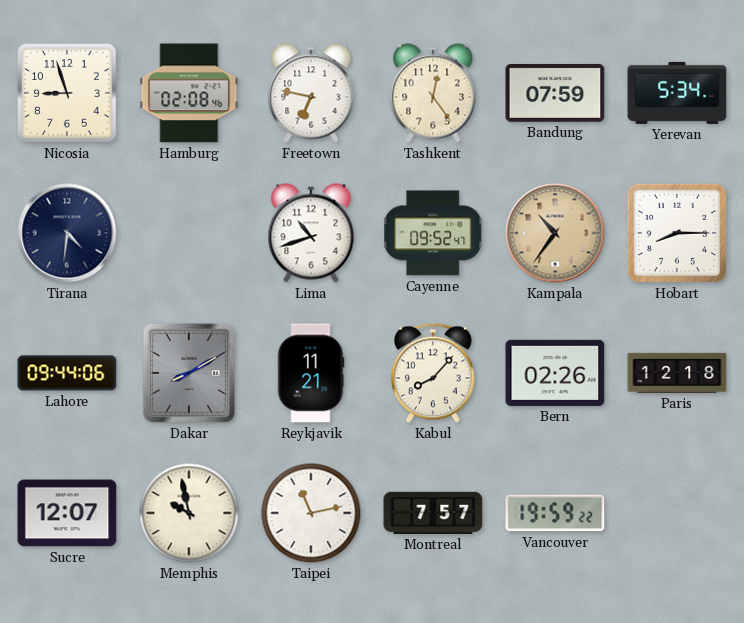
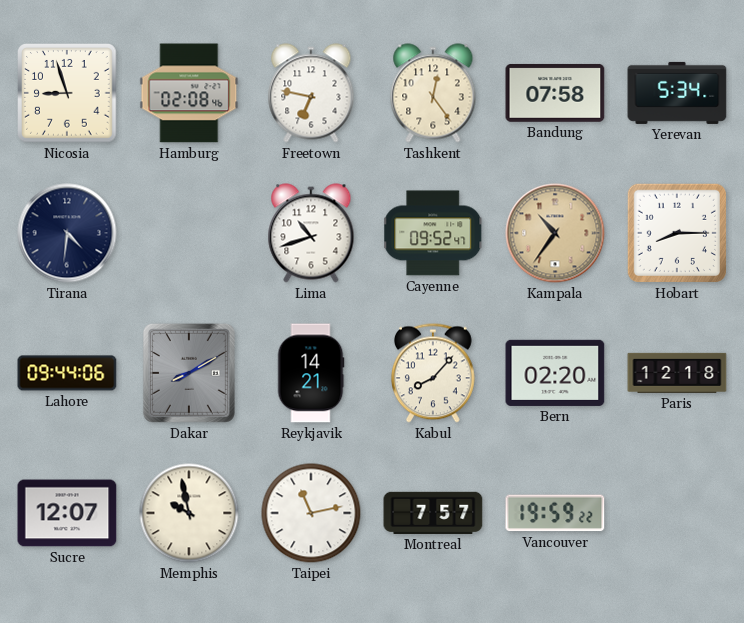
Bandung: 07:59 -> 07:58 (555, 93)
Reykjavik: 11:21 -> 14:21 (311, 373)
Bern: 02:26 -> 02:20 (555, 373)
